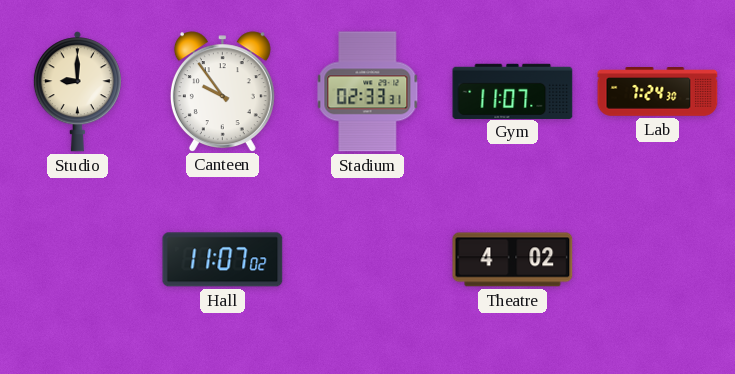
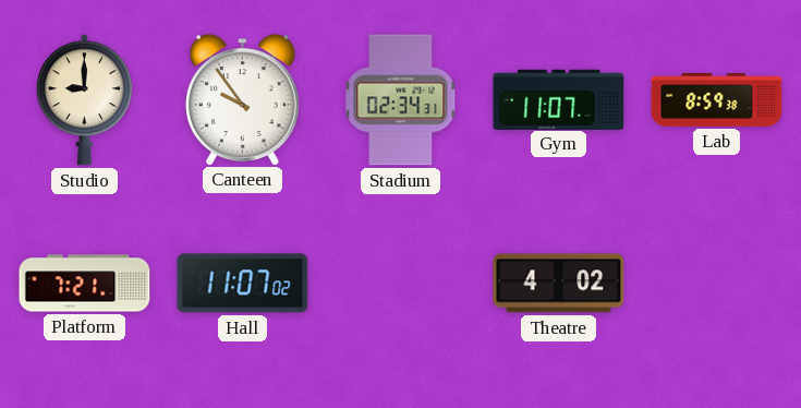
Stadium: 02:33 -> 02:34 (401, 100)
Lab: 7:24 -> 8:59 (717, 100)
Platform: none -> 7:21 (85, 284)
